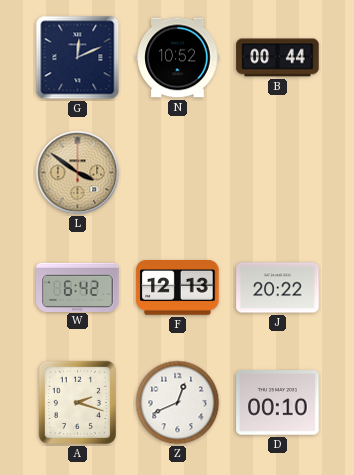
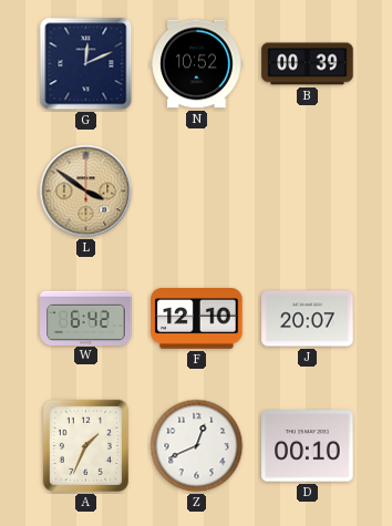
B: 00:44 -> 00:39 (308, 64)
F: 12:13 -> 12:10 (197, 319)
J: 20:22 -> 20:07 (308, 319)
A: 2:18 -> 1:34 (85, 445)
